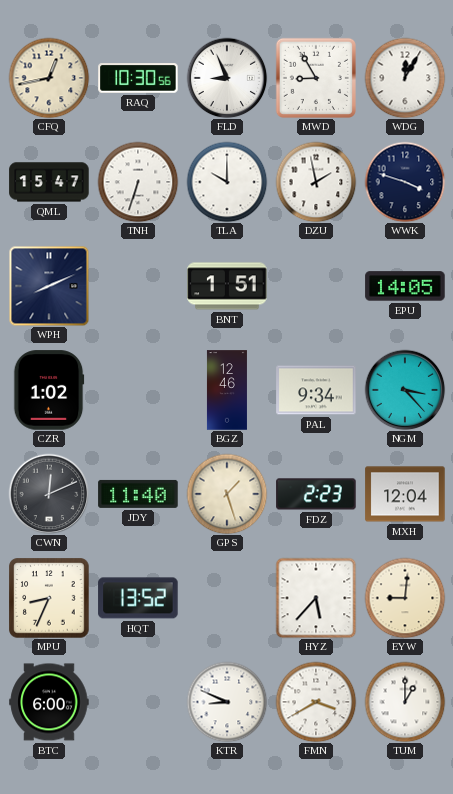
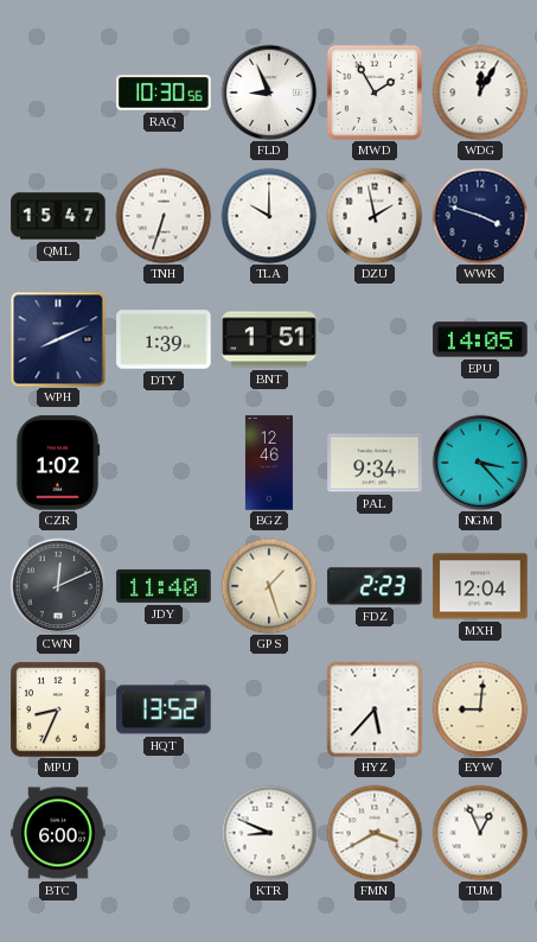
CFQ: 12:43 -> none (49, 78)
MWD: 8:55 -> 1:55 (375, 93)
DTY: none -> 1:39 (164, 339)
TUM: 1:00 -> 12:56 (480, 833)
